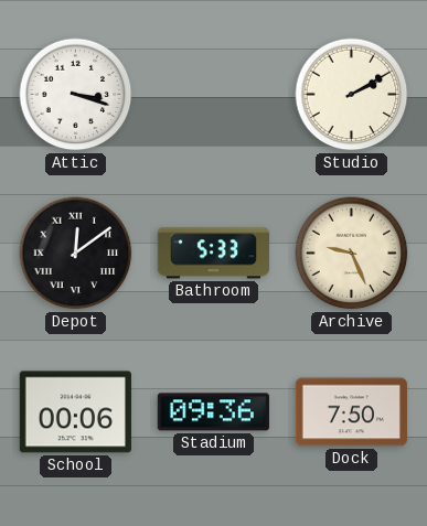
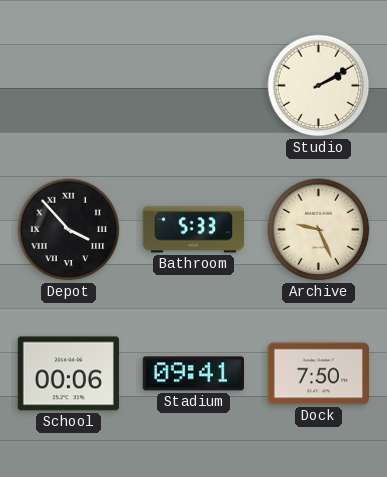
Attic: 3:18 -> none (76, 95)
Depot: 12:09 -> 3:53 (69, 230)
Stadium: 09:36 -> 09:41 (193, 374)
